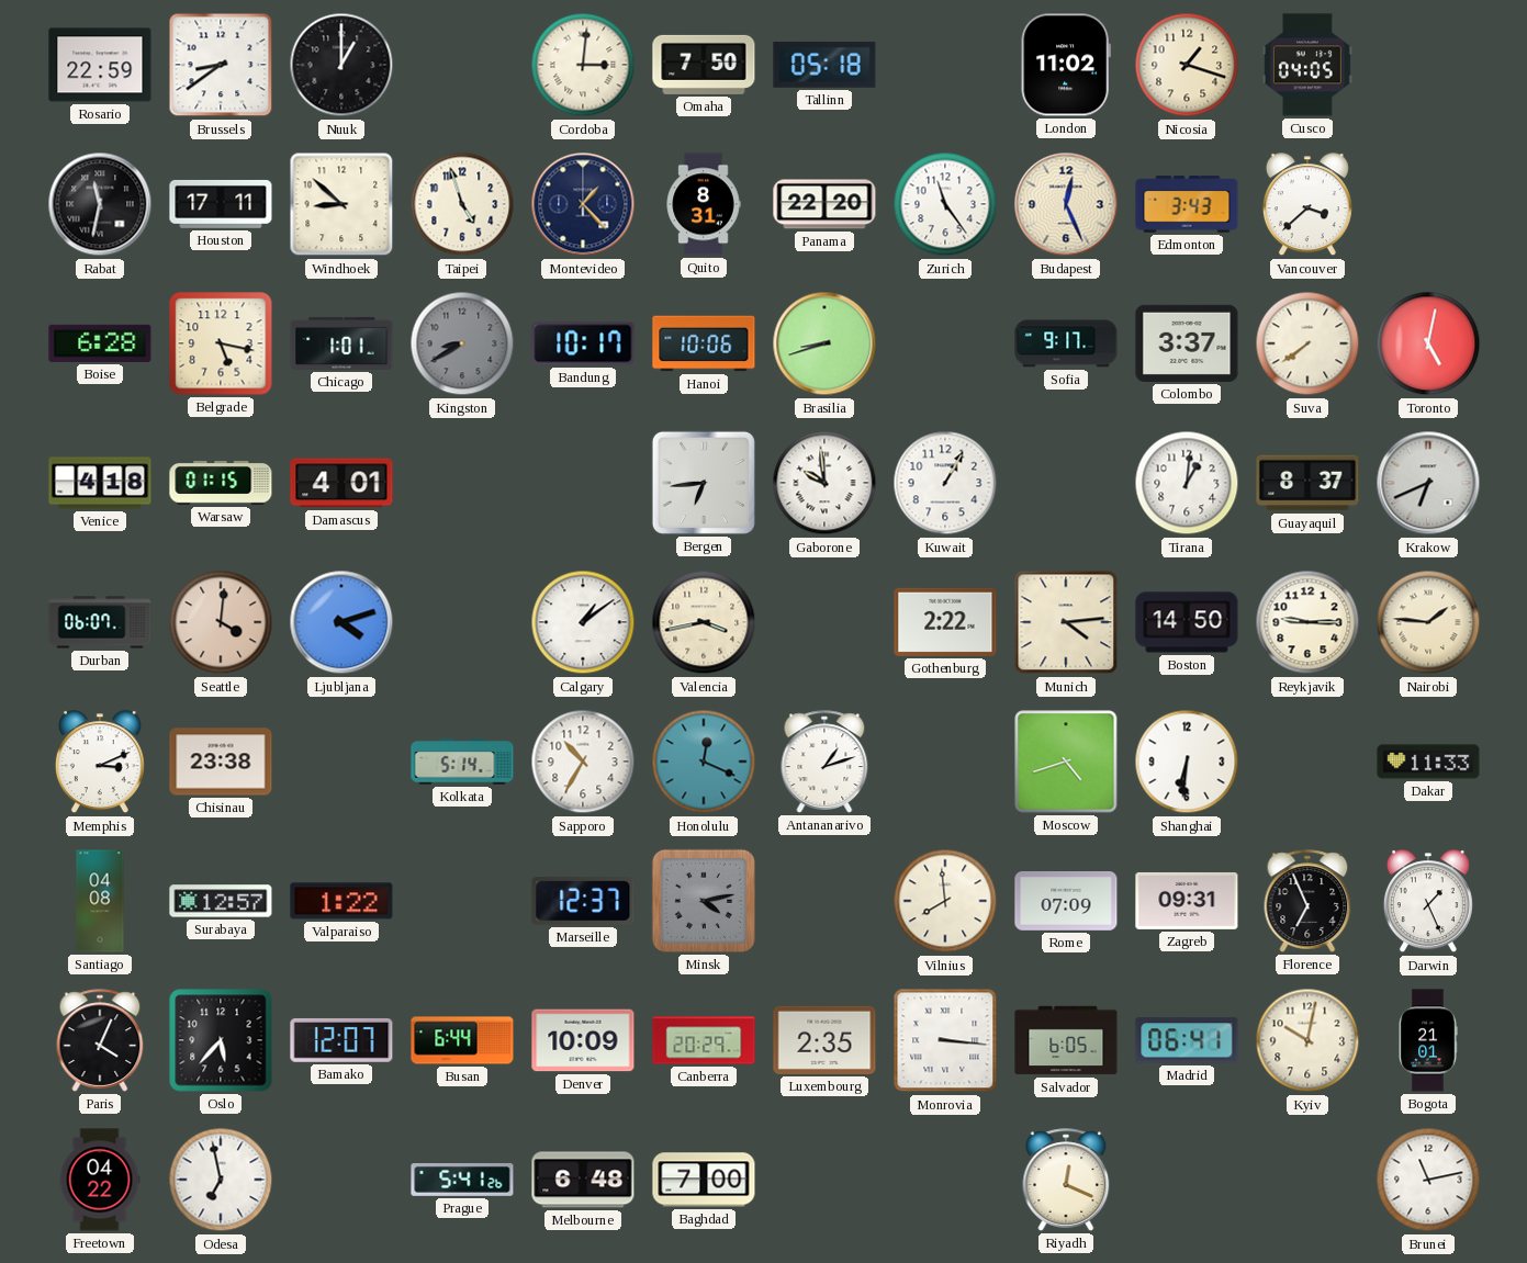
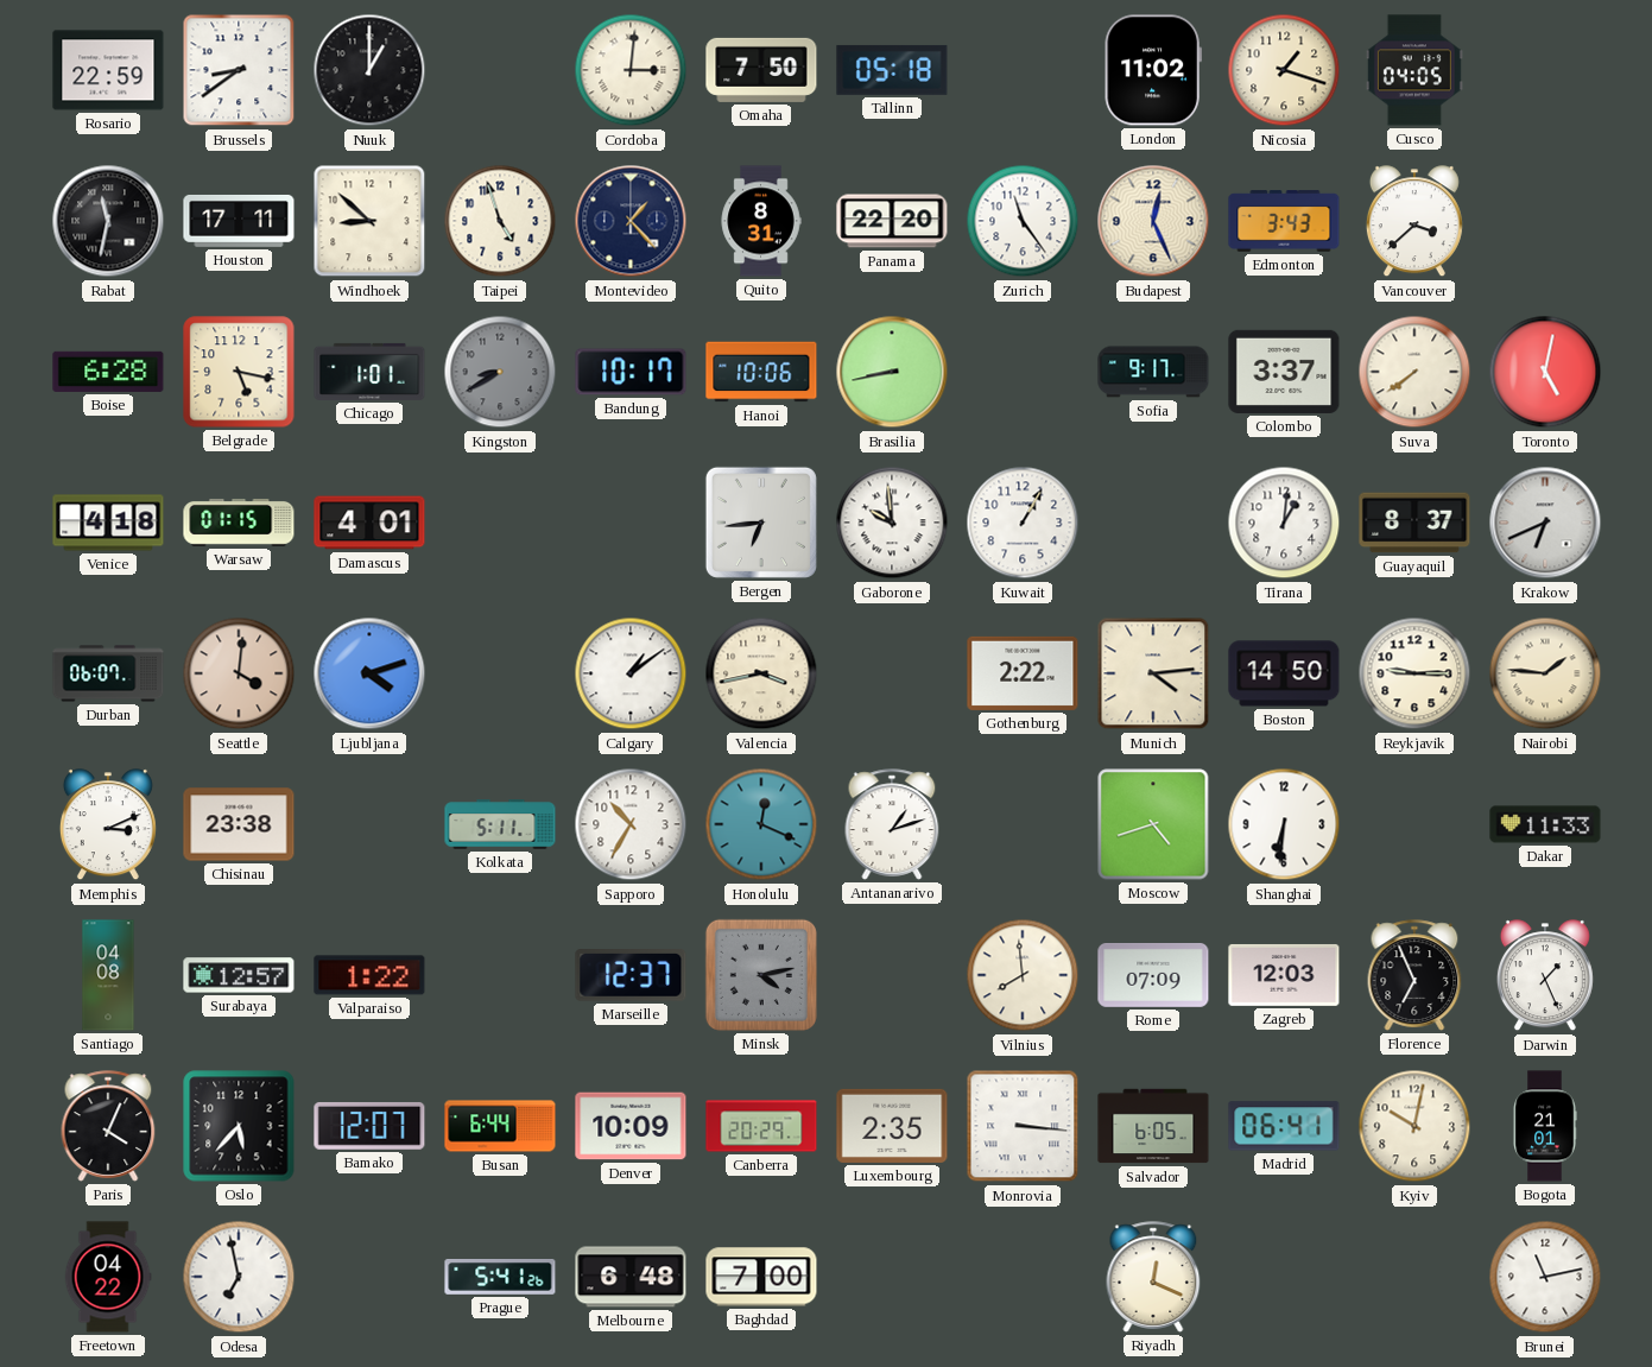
Brasilia: 8:42 -> 8:43 (892, 372)
Kolkata: 5:14 -> 5:11 (500, 824)
Zagreb: 09:31 -> 12:03 (1284, 975)
